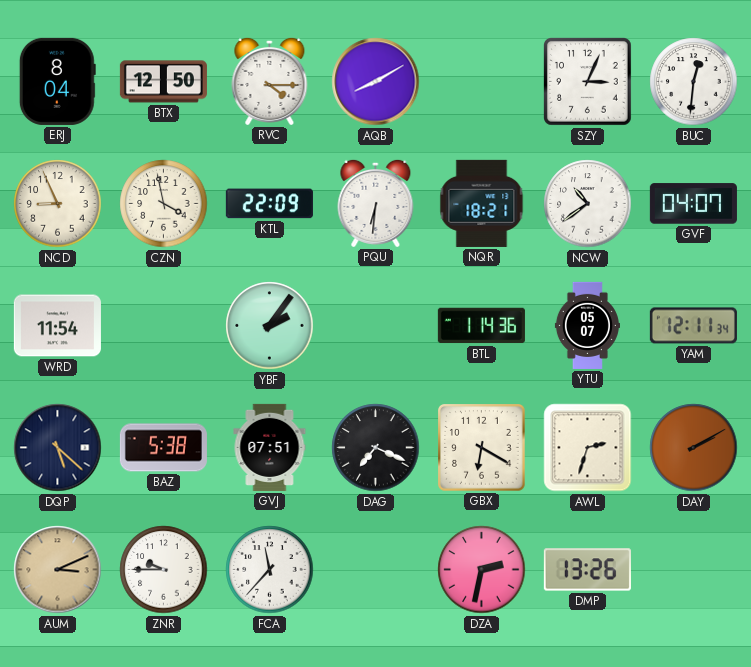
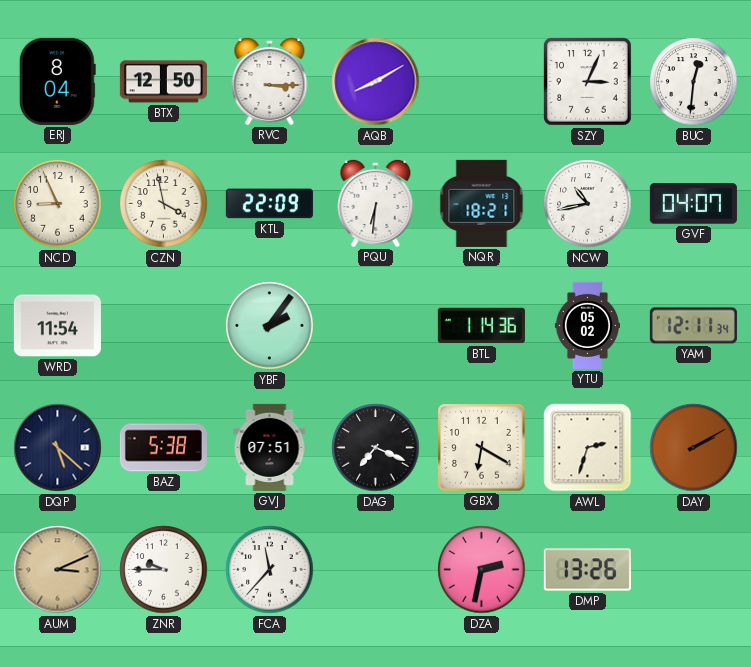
RVC: 4:15 -> 3:15 (270, 81)
NCW: 10:39 -> 10:43 (588, 204)
YTU: 05:07 -> 05:02 (587, 325)
